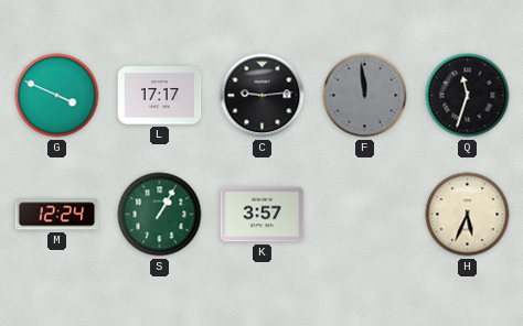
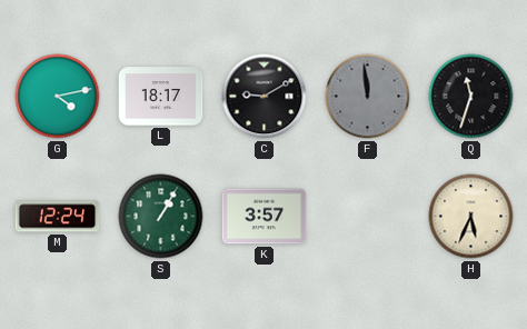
G: 3:49 -> 4:13 (58, 97)
L: 17:17 -> 18:17 (161, 97)
C: 9:14 -> 9:10 (265, 97)
